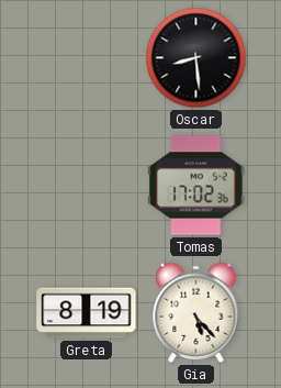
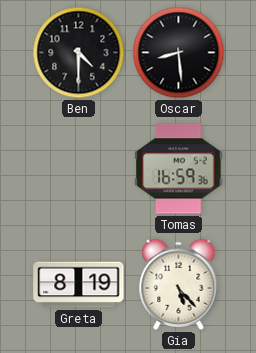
Ben: none -> 4:30 (79, 53)
Tomas: 17:02 -> 16:59 (179, 169)
